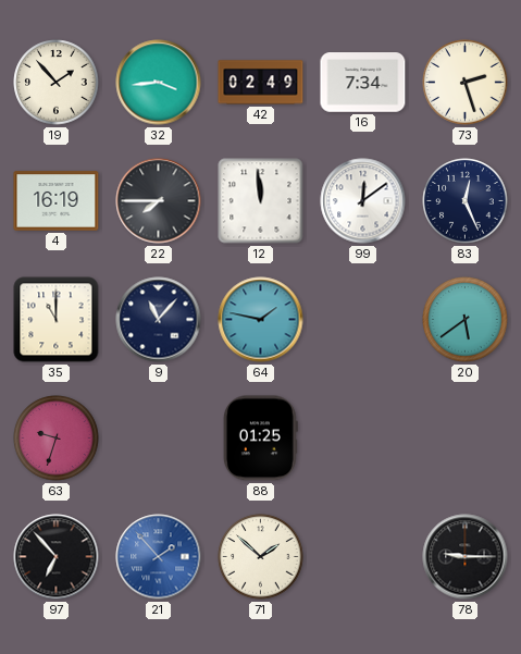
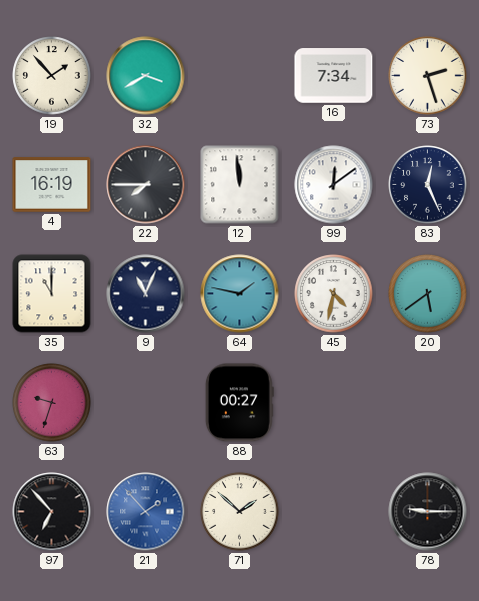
32: 3:44 -> 3:40 (146, 76)
42: 02:49 -> none (261, 83)
9: 11:07 -> 11:04 (146, 294)
45: none -> 4:32 (334, 294)
88: 01:25 -> 00:27 (239, 403)
